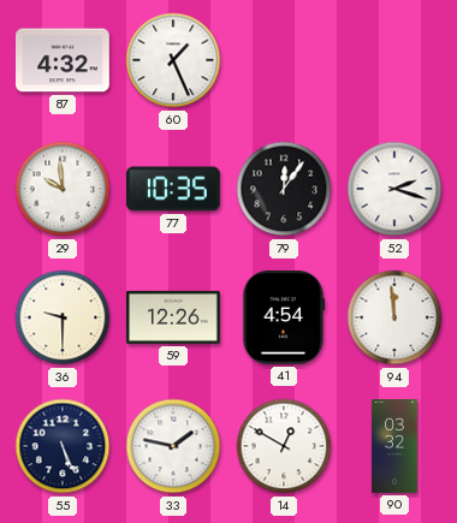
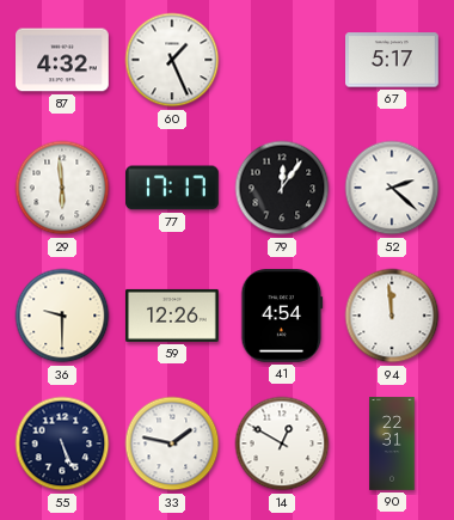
67: none -> 5:17 (393, 60)
29: 9:59 -> 5:59 (62, 188)
77: 10:35 -> 17:17 (173, 188)
52: 2:18 -> 2:22 (392, 188)
90: 03:32 -> 22:31 (392, 443)
